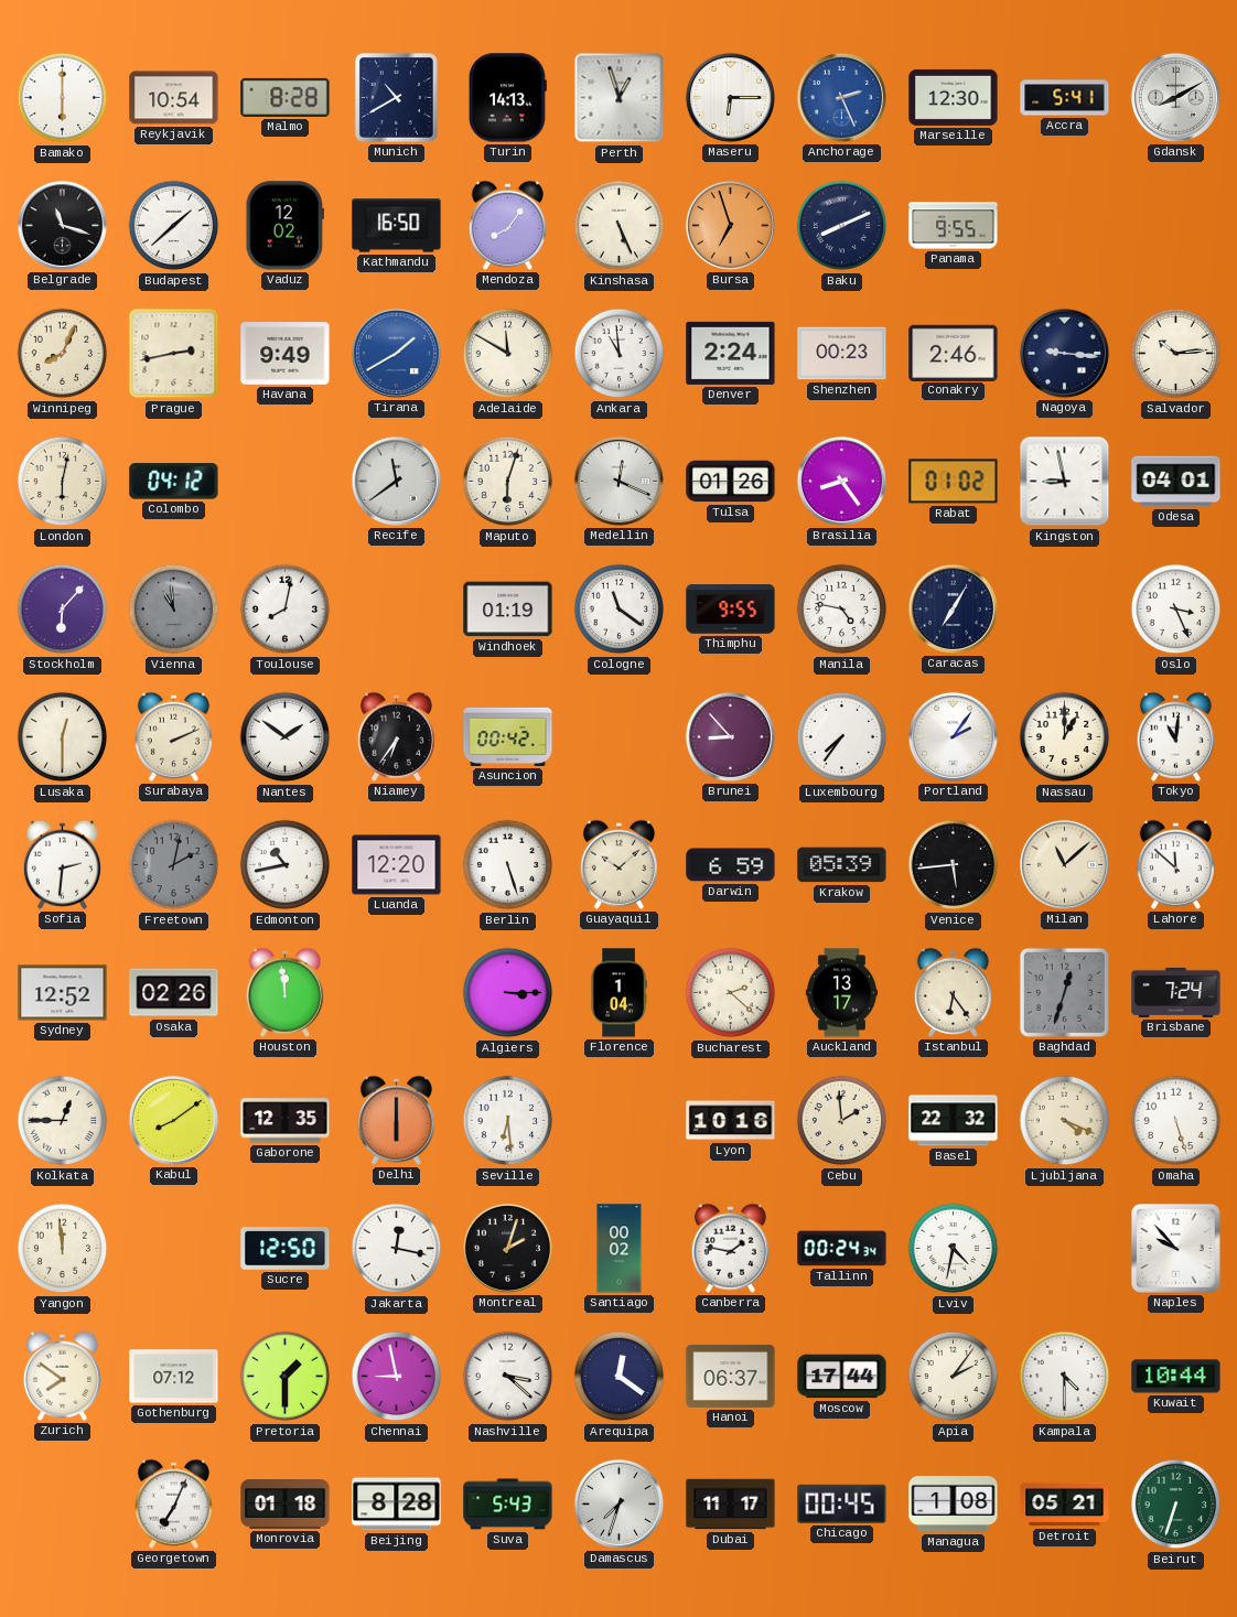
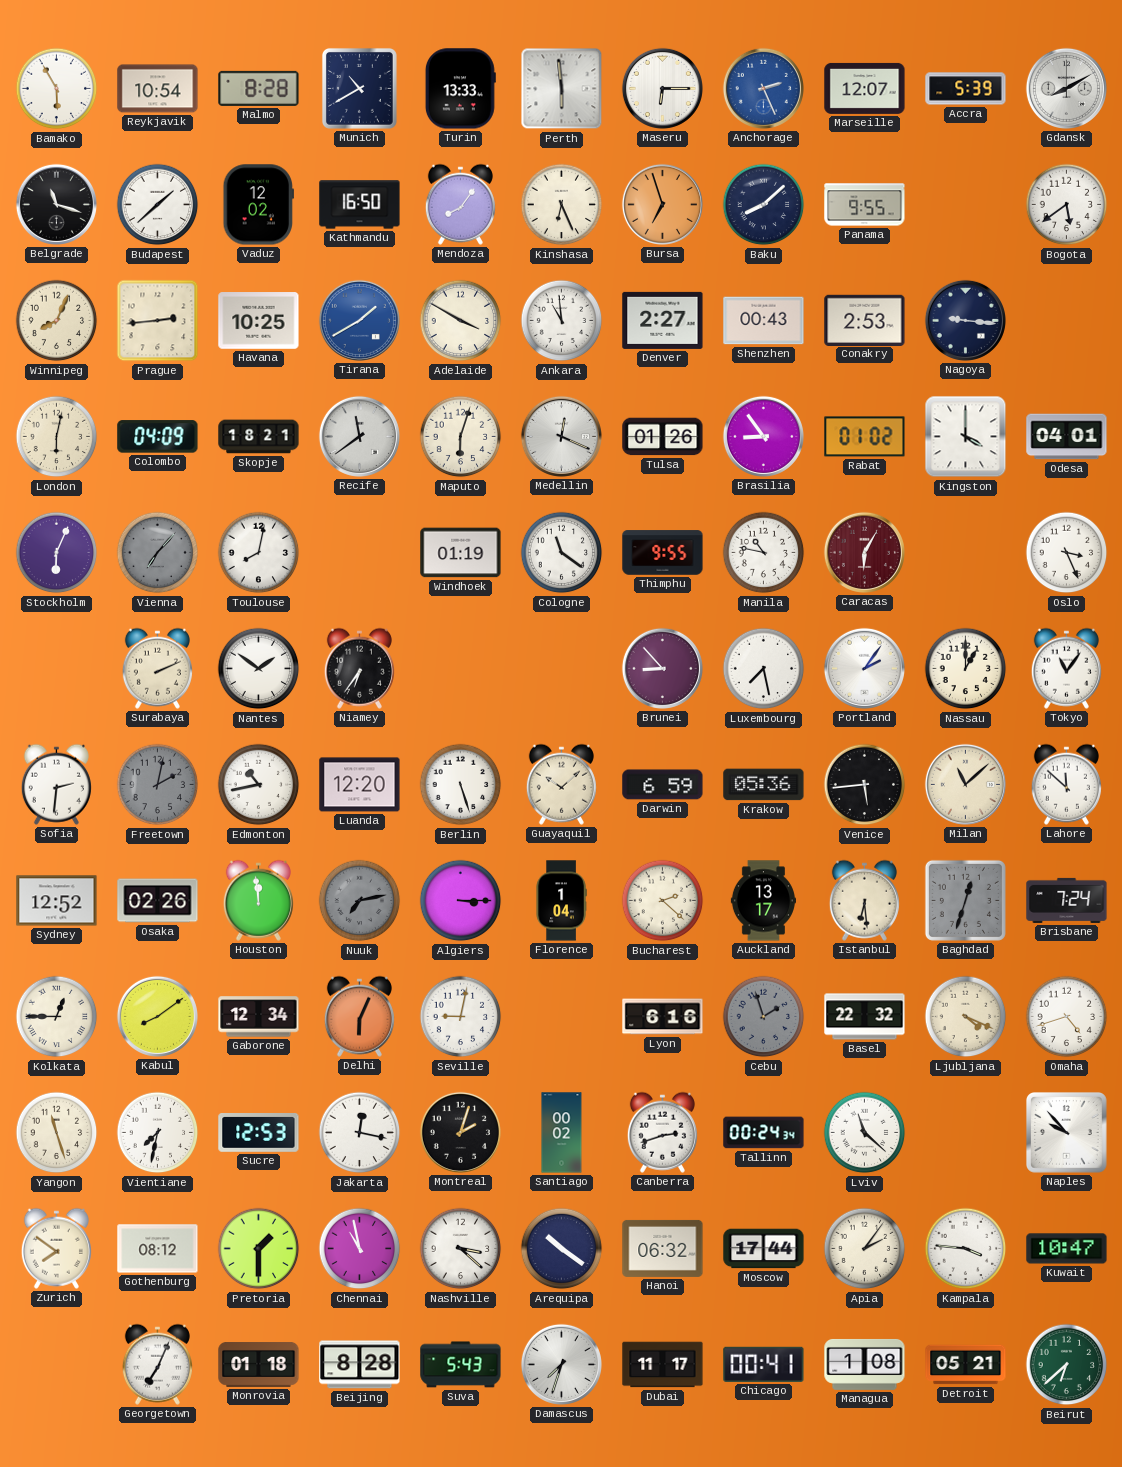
Bamako: 6:00 -> 5:55 (57, 89)
Turin: 14:13 -> 13:33 (460, 89)
Perth: 12:57 -> 5:59 (562, 89)
Marseille: 12:30 -> 12:07 (865, 88)
Accra: 5:41 -> 5:39 (966, 89)
Kinshasa: 5:26 -> 6:26 (562, 205)
Baku: 8:11 -> 8:08 (764, 205)
Bogota: none -> 5:39 (1067, 205)
Prague: 2:43 -> 2:44 (158, 321)
Havana: 9:49 -> 10:25 (259, 321)
Adelaide: 11:50 -> 3:50 (461, 321)
Denver: 2:24 -> 2:27 (663, 320)
Shenzhen: 00:23 -> 00:43 (764, 321)
Conakry: 2:46 -> 2:53 (865, 320)
Salvador: 10:14 -> none (1176, 354)
Colombo: 04:12 -> 04:09 (158, 437)
Skopje: none -> 18:21 (259, 437)
Brasilia: 8:24 -> 8:54 (763, 436)
Kingston: 8:58 -> 4:00 (966, 437)
Stockholm: 6:07 -> 6:04 (57, 553)
Vienna: 10:59 -> 7:07 (158, 553)
Manila: 4:47 -> 10:47 (764, 553)
Caracas: 7:05 -> 6:05 (864, 552)
Caracas dial: navy -> burgundy (864, 552)
Lusaka: 12:30 -> none (63, 737)
Asuncion: 00:42 -> none (508, 736)
Luxembourg: 7:36 -> 7:28 (764, 669)
Tokyo: 11:01 -> 11:06 (1066, 668)
Krakow: 05:39 -> 05:36 (764, 785)
Nuuk: none -> 7:13 (360, 901)
Istanbul: 6:24 -> 6:29 (864, 900)
Gaborone: 12:35 -> 12:34 (259, 1017)
Delhi: 6:00 -> 6:04 (359, 1016)
Seville: 6:29 -> 9:02 (461, 1017)
Lyon: 10:16 -> 6:16 (663, 1017)
Cebu: 1:59 -> 1:57 (764, 1017)
Cebu dial: cream -> grey (764, 1017)
Omaha: 5:27 -> 4:42 (1067, 1017)
Yangon: 11:59 -> 11:27 (57, 1133)
Vientiane: none -> 7:32 (158, 1133)
Sucre: 12:50 -> 12:53 (259, 1133)
Canberra: 1:47 -> 2:42 (662, 1132)
Lviv: 4:32 -> 11:22 (865, 1133)
Gothenburg: 07:12 -> 08:12 (158, 1249)
Chennai: 8:58 -> 10:58 (360, 1249)
Arequipa: 12:21 -> 10:21 (562, 1249)
Hanoi: 06:37 -> 06:32 (663, 1248)
Kampala: 4:30 -> 3:46 (966, 1249)
Kuwait: 10:44 -> 10:47 (1067, 1249)
Chicago: 00:45 -> 00:41 (764, 1364)
Beirut: 6:33 -> 6:38 (1067, 1365)
